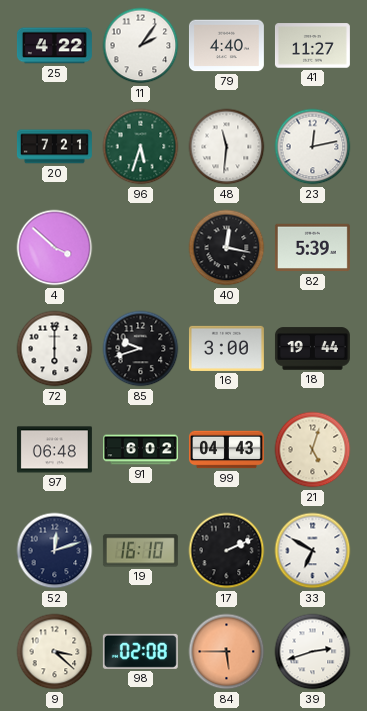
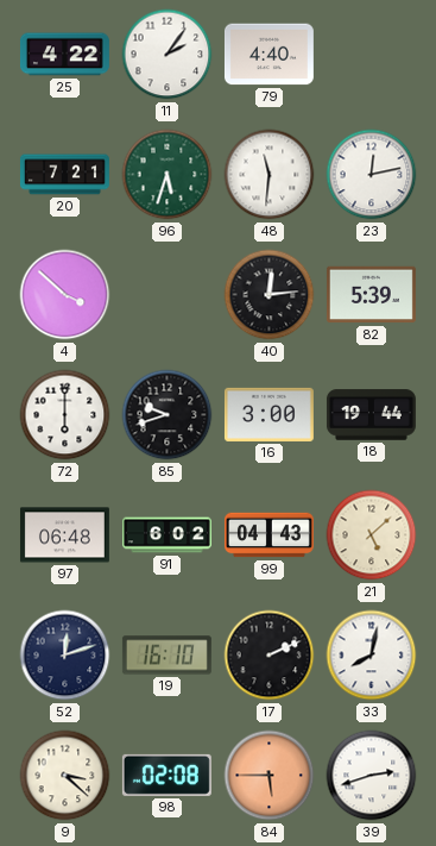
41: 11:27 -> none (312, 46)
40: 12:17 -> 12:14 (270, 295)
21: 5:03 -> 5:08 (372, 535)
33: 6:50 -> 8:02 (372, 656)
